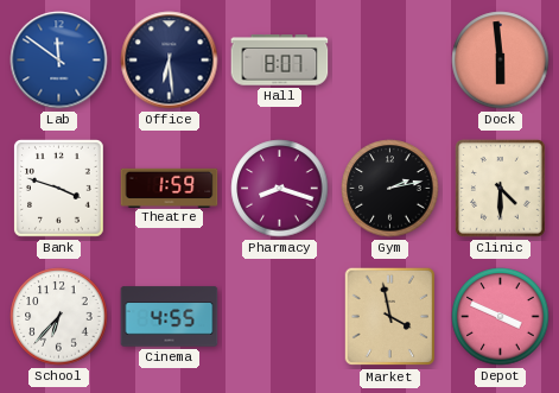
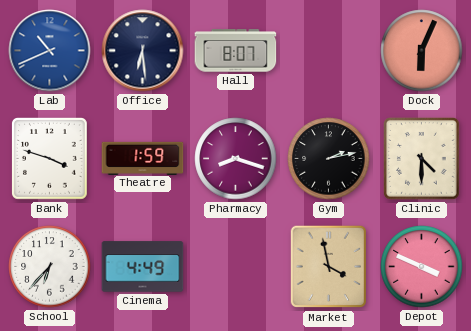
Lab: 11:51 -> 10:41 (50, 51)
Dock: 5:59 -> 6:04 (422, 51)
Cinema: 4:55 -> 4:49 (143, 267)
